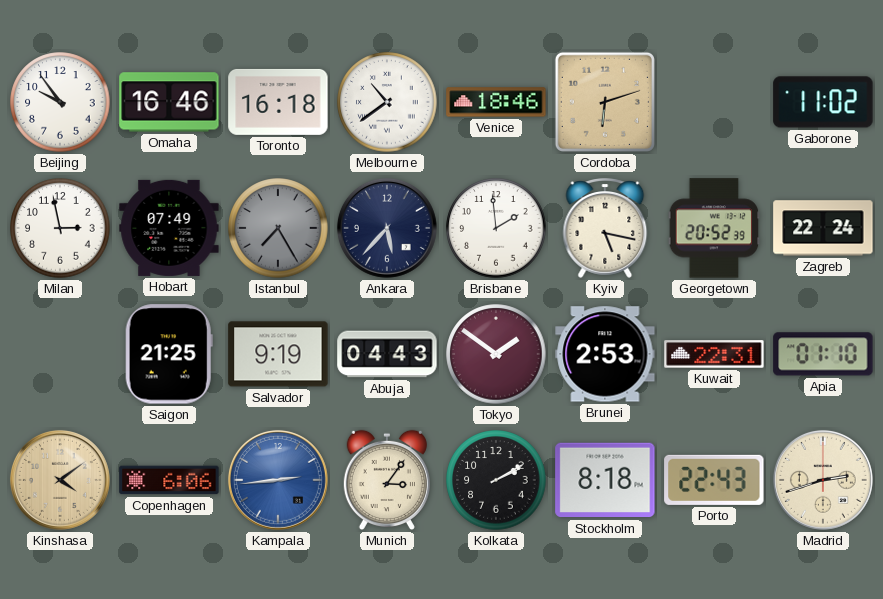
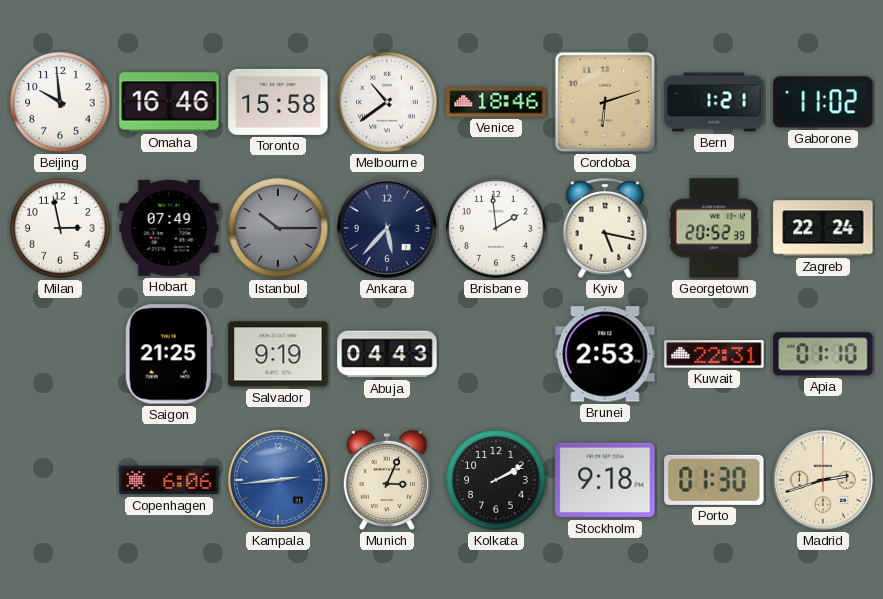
Beijing: 9:54 -> 9:59 (60, 102)
Toronto: 16:18 -> 15:58 (278, 102)
Bern: none -> 1:21 (714, 102)
Istanbul: 7:25 -> 10:15 (278, 228)
Tokyo: 1:51 -> none (496, 354)
Kinshasa: 4:09 -> none (60, 480)
Munich: 3:06 -> 3:04 (387, 480)
Stockholm: 8:18 -> 9:18 (605, 480)
Porto: 22:43 -> 01:30 (714, 480)
